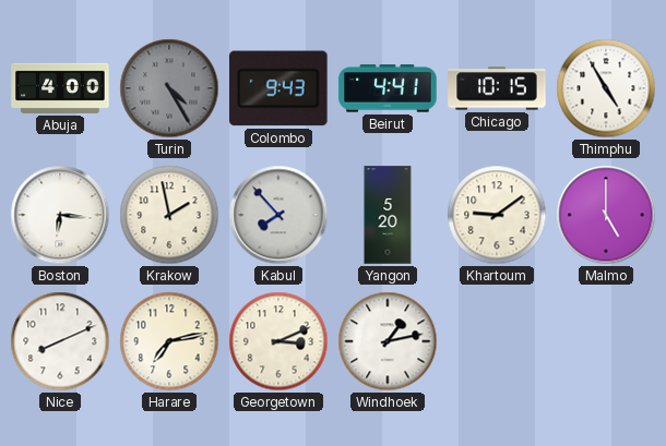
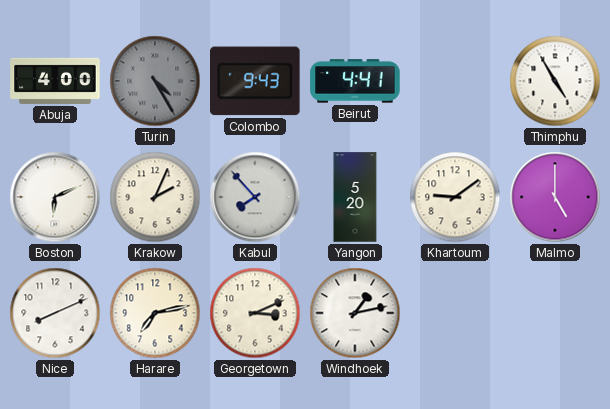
Chicago: 10:15 -> none (497, 88)
Boston: 6:16 -> 6:11 (55, 197)
Krakow: 1:58 -> 2:04 (155, 197)
